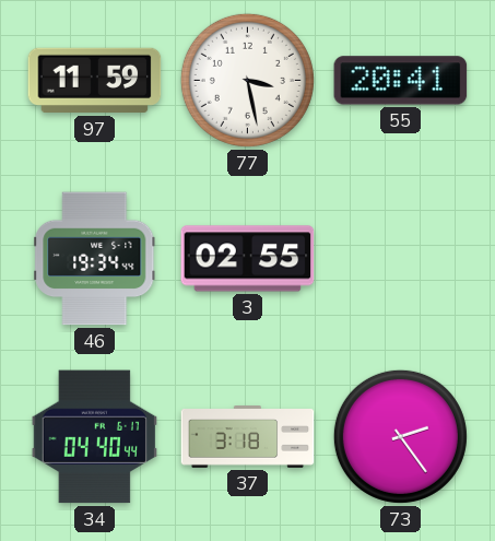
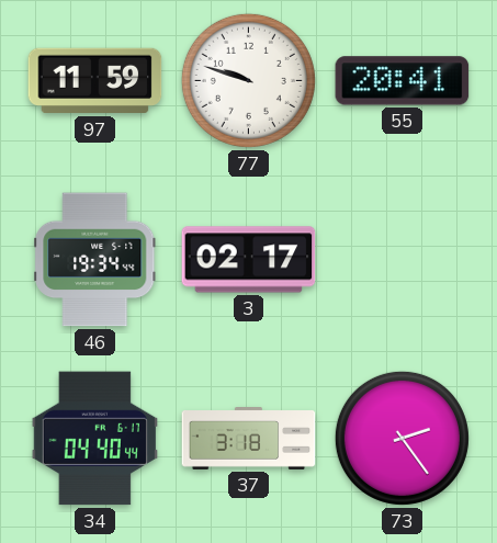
77: 3:28 -> 9:48 (248, 80)
3: 02:55 -> 02:17 (249, 260)
